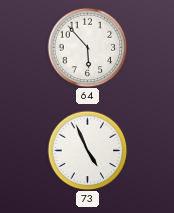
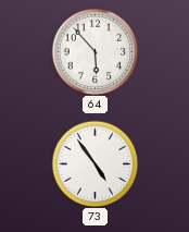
73: 4:56 -> 4:54 (94, 163)
